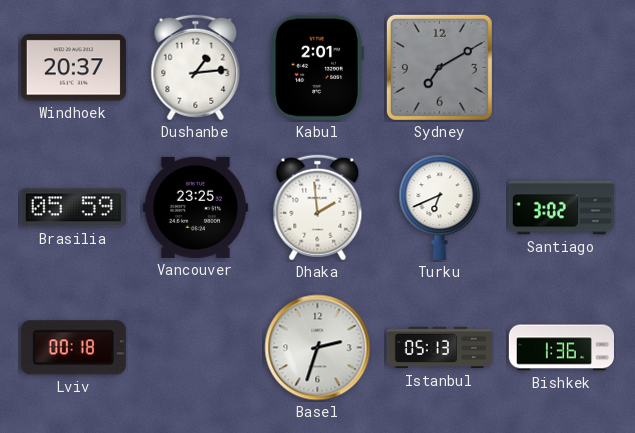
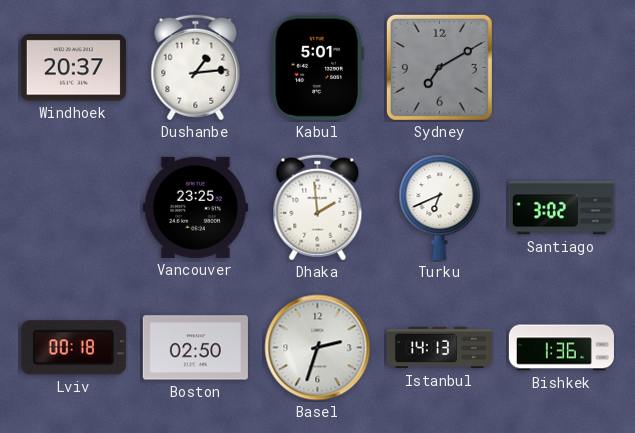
Kabul: 2:01 -> 5:01 (317, 67)
Brasilia: 05:59 -> none (73, 208)
Boston: none -> 02:50 (195, 348)
Istanbul: 05:13 -> 14:13 (439, 348)
